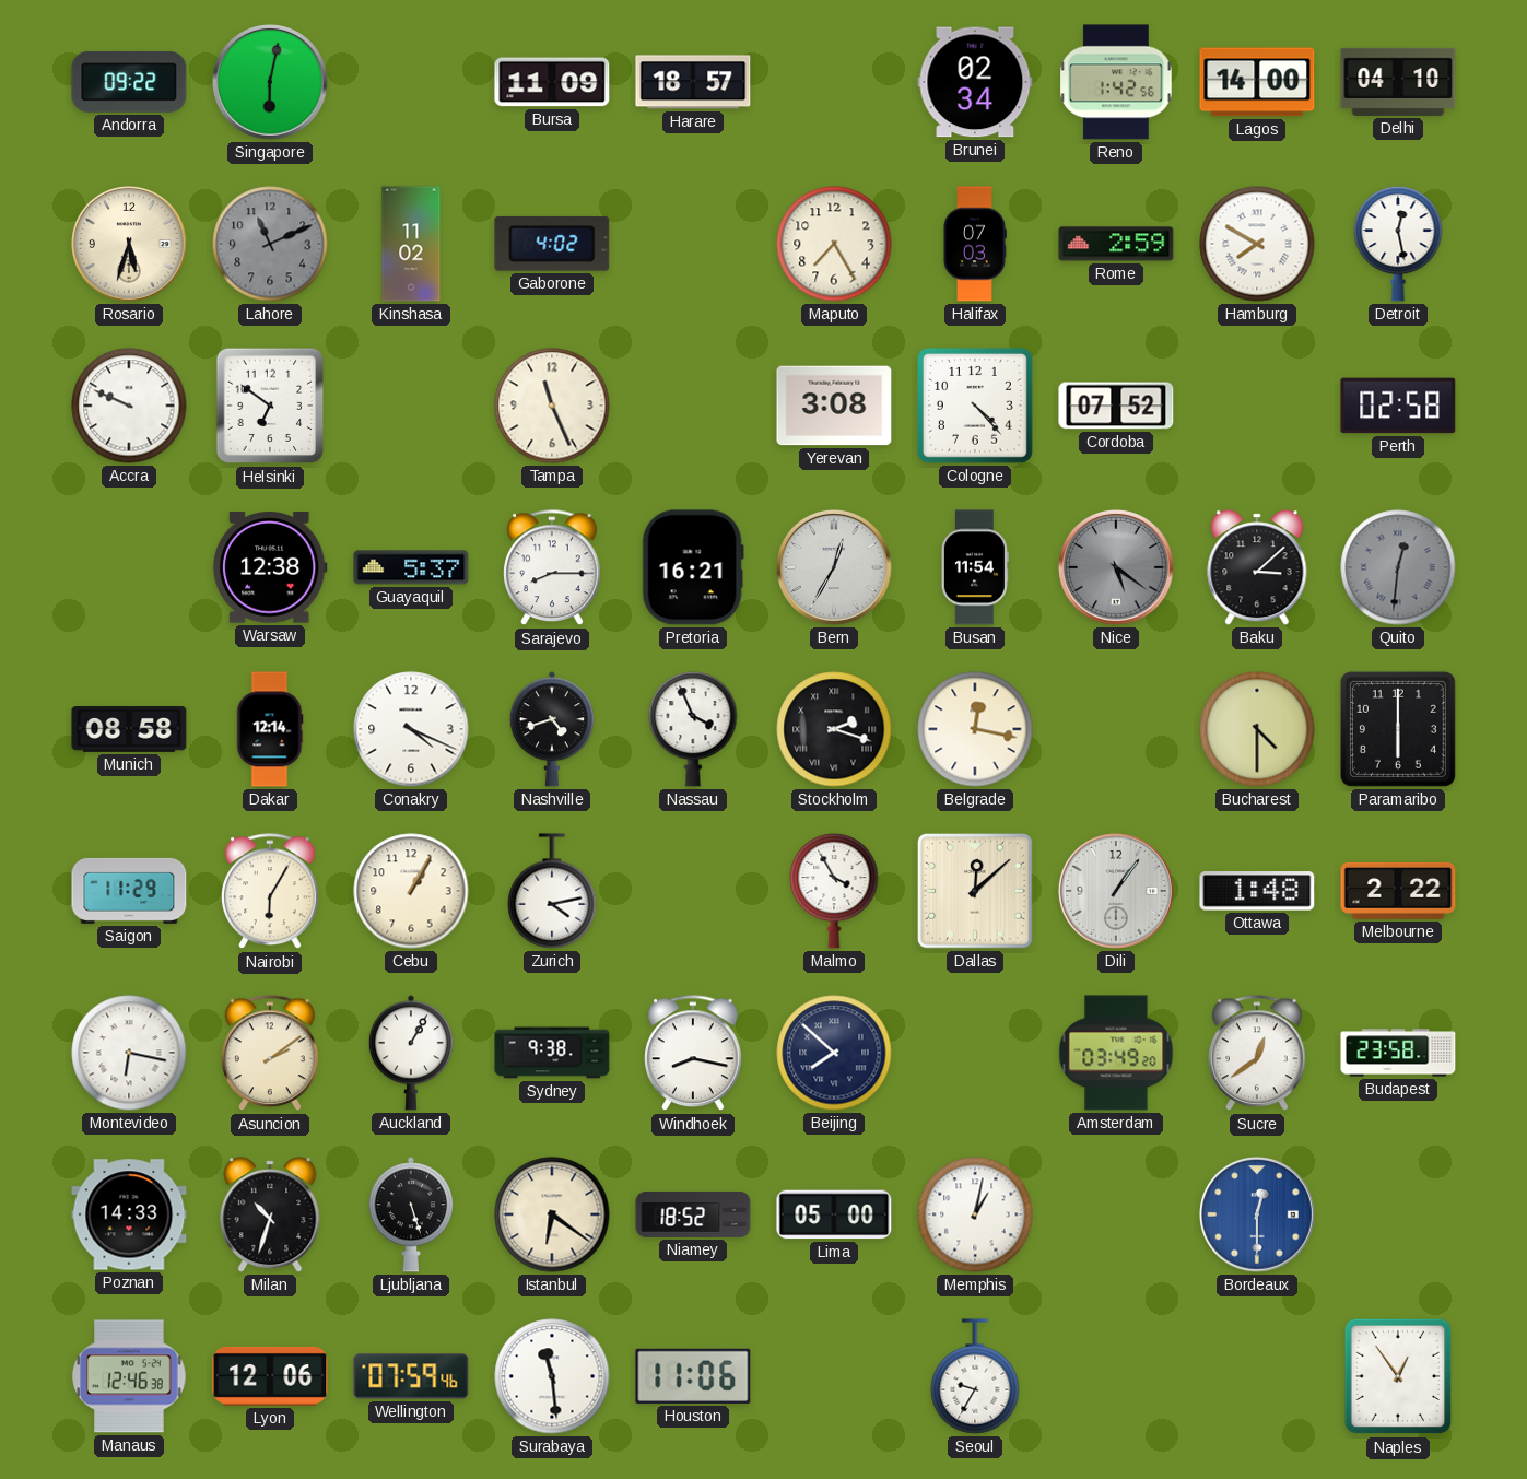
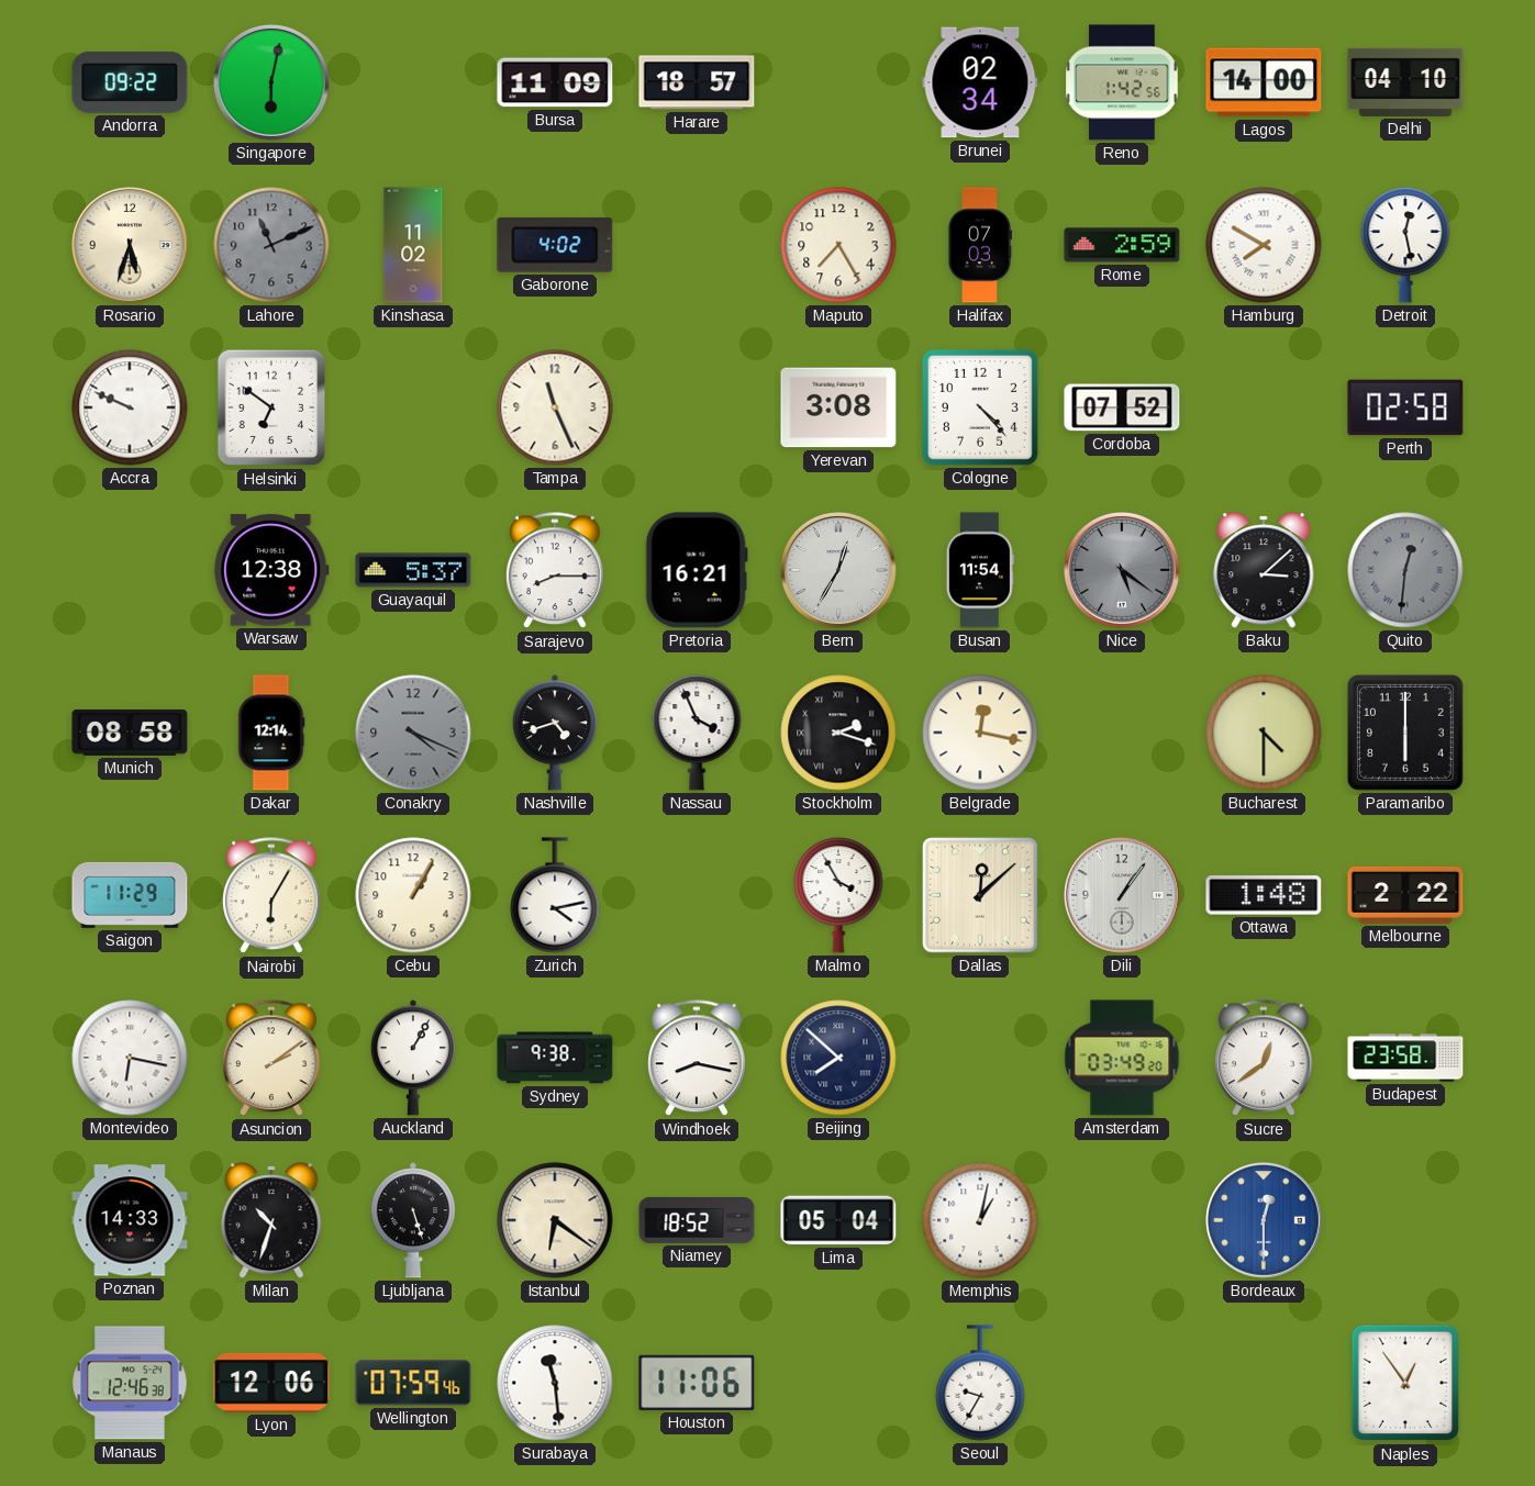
Conakry dial: white -> grey (413, 733)
Lima: 05:00 -> 05:04 (838, 1220)
